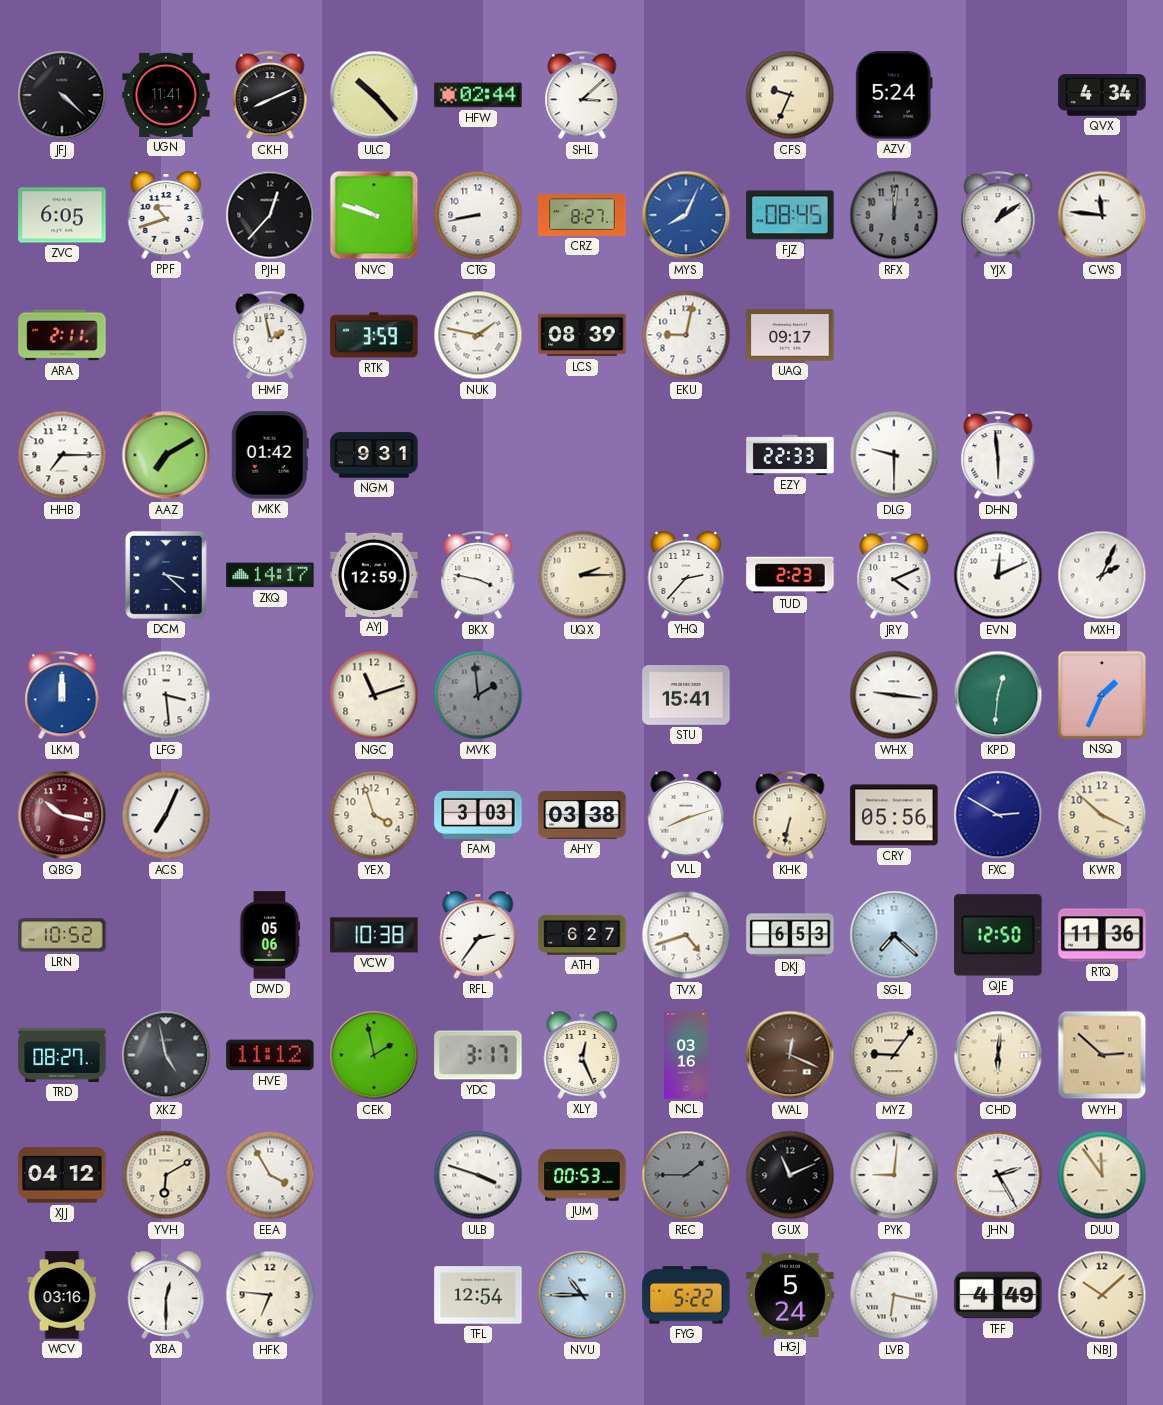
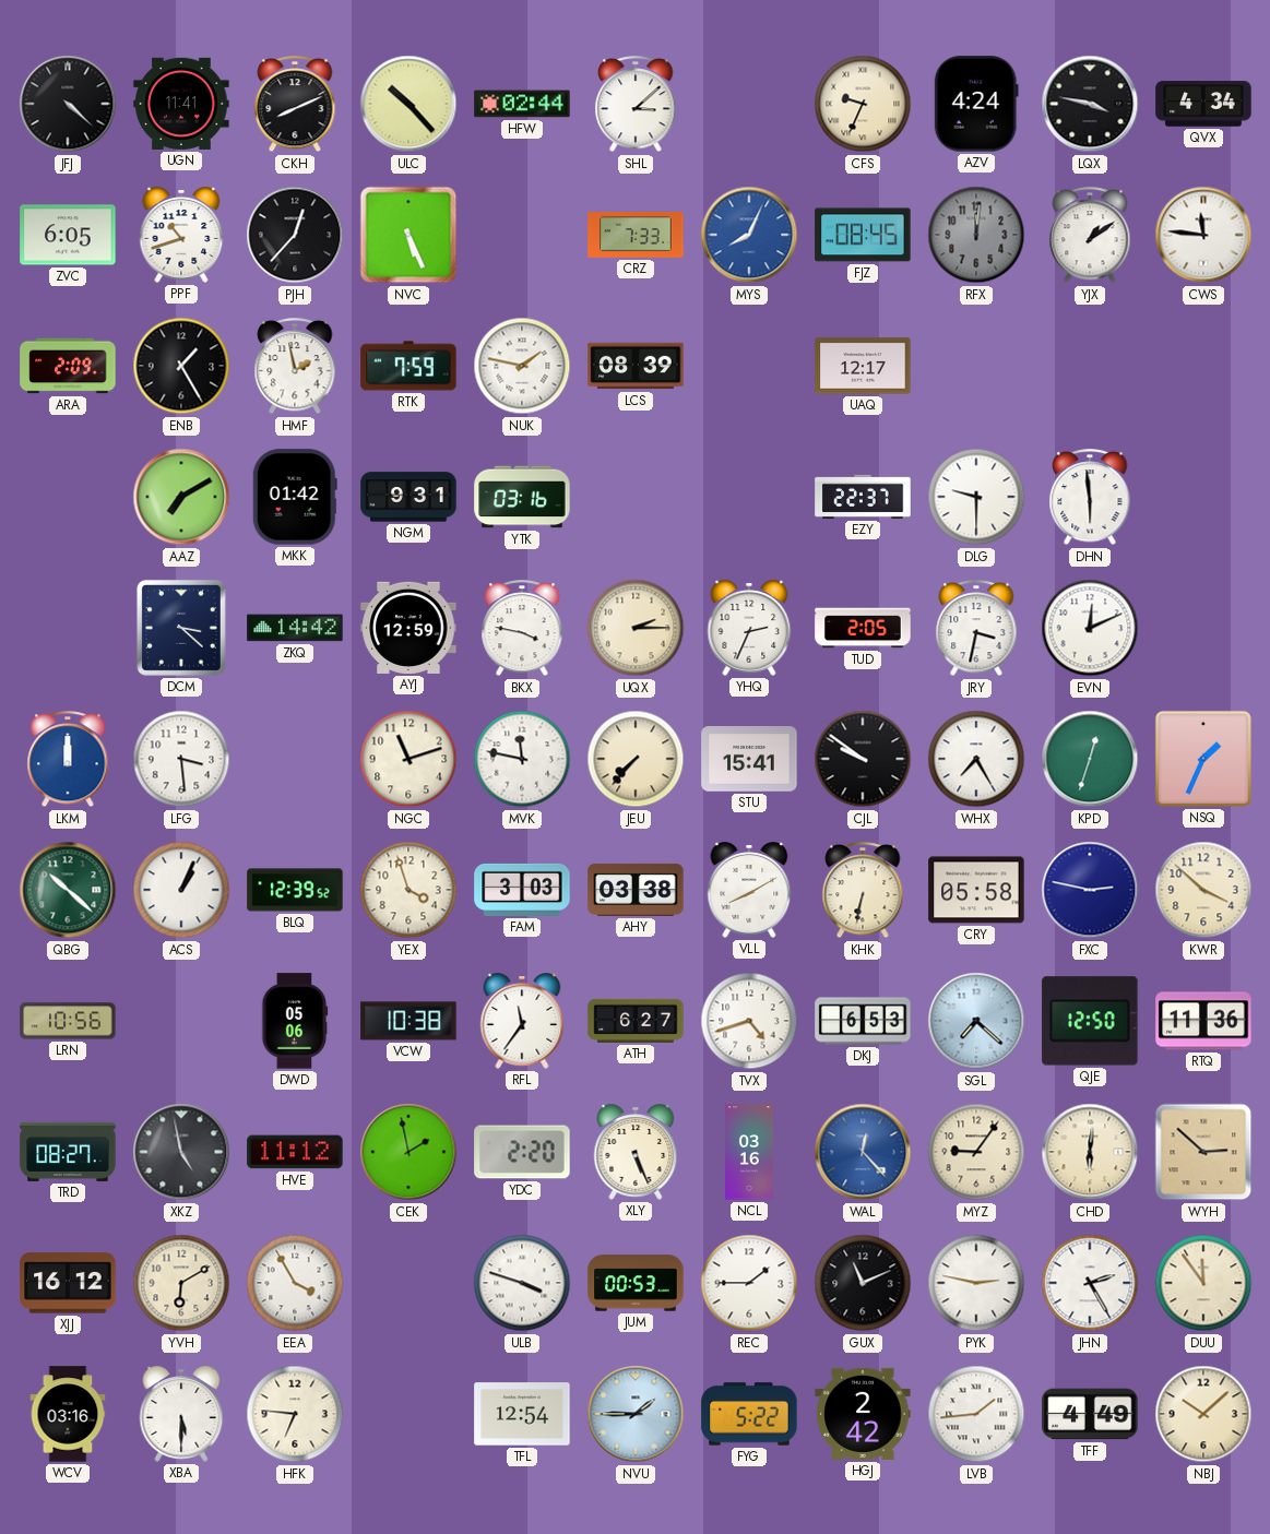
AZV: 5:24 -> 4:24 (976, 104)
LQX: none -> 3:47 (1090, 104)
NVC: 9:48 -> 5:26 (408, 235)
CTG: 8:43 -> none (478, 215)
CRZ: 8:27 -> 7:33 (636, 236)
ARA: 2:11 -> 2:09 (68, 366)
ENB: none -> 1:25 (181, 366)
RTK: 3:59 -> 7:59 (408, 366)
EKU: 9:02 -> none (686, 335)
UAQ: 09:17 -> 12:17 (863, 366)
HHB: 7:15 -> none (62, 455)
YTK: none -> 03:16 (522, 497)
EZY: 22:33 -> 22:37 (863, 497)
ZKQ: 14:17 -> 14:42 (295, 628)
YHQ: 2:37 -> 2:34 (749, 628)
TUD: 2:23 -> 2:05 (863, 628)
JRY: 4:11 -> 3:32 (976, 629)
MXH: 2:04 -> none (1102, 575)
MVK: 1:59 -> 11:47 (522, 759)
MVK dial: grey -> white (522, 759)
JEU: none -> 7:37 (636, 759)
CJL: none -> 9:51 (863, 759)
WHX: 9:16 -> 7:25 (976, 759)
KPD: 12:31 -> 12:33 (1090, 759)
QBG: 10:17 -> 10:22 (68, 890)
QBG dial: burgundy -> green (68, 890)
ACS: 7:04 -> 1:04 (181, 890)
BLQ: none -> 12:39 (295, 890)
VLL: 8:12 -> 8:10 (749, 890)
CRY: 05:56 -> 05:58 (976, 890)
FXC: 2:50 -> 2:47 (1090, 890)
LRN: 10:52 -> 10:56 (68, 1021)
RFL: 2:36 -> 11:36 (522, 1021)
YDC: 3:17 -> 2:20 (522, 1152)
XLY: 12:26 -> 5:26 (636, 1152)
WAL: 12:19 -> 12:23 (863, 1152)
WAL dial: brown -> blue (863, 1152)
XJJ: 04:12 -> 16:12 (68, 1283)
REC dial: grey -> white (749, 1283)
PYK: 9:01 -> 2:47 (976, 1283)
XBA: 12:30 -> 5:30 (181, 1414)
NVU: 10:45 -> 1:45 (636, 1414)
HGJ: 5:24 -> 2:42 (863, 1414)
LVB: 6:17 -> 1:44 (976, 1414)
